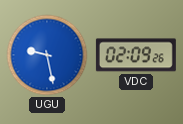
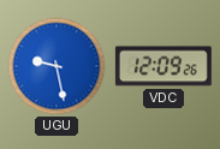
VDC: 02:09 -> 12:09 (163, 66)
